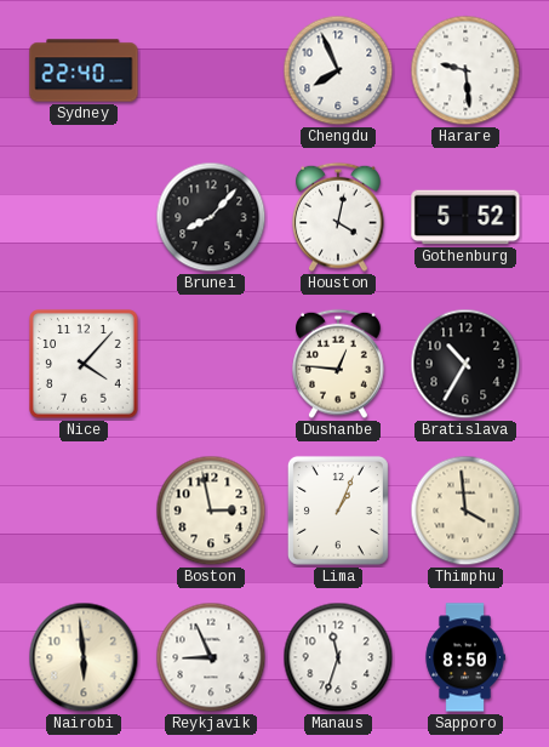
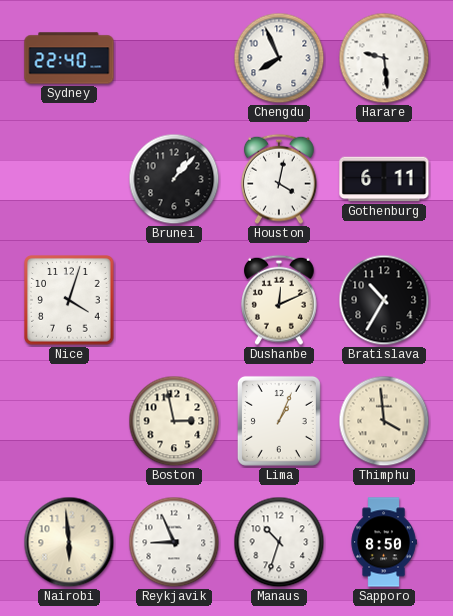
Brunei: 8:07 -> 1:07 (174, 179)
Gothenburg: 5:52 -> 6:11 (384, 179)
Nice: 4:07 -> 4:03 (69, 300)
Dushanbe: 12:46 -> 12:11 (280, 300)
Manaus: 11:33 -> 10:33 (279, 542)
